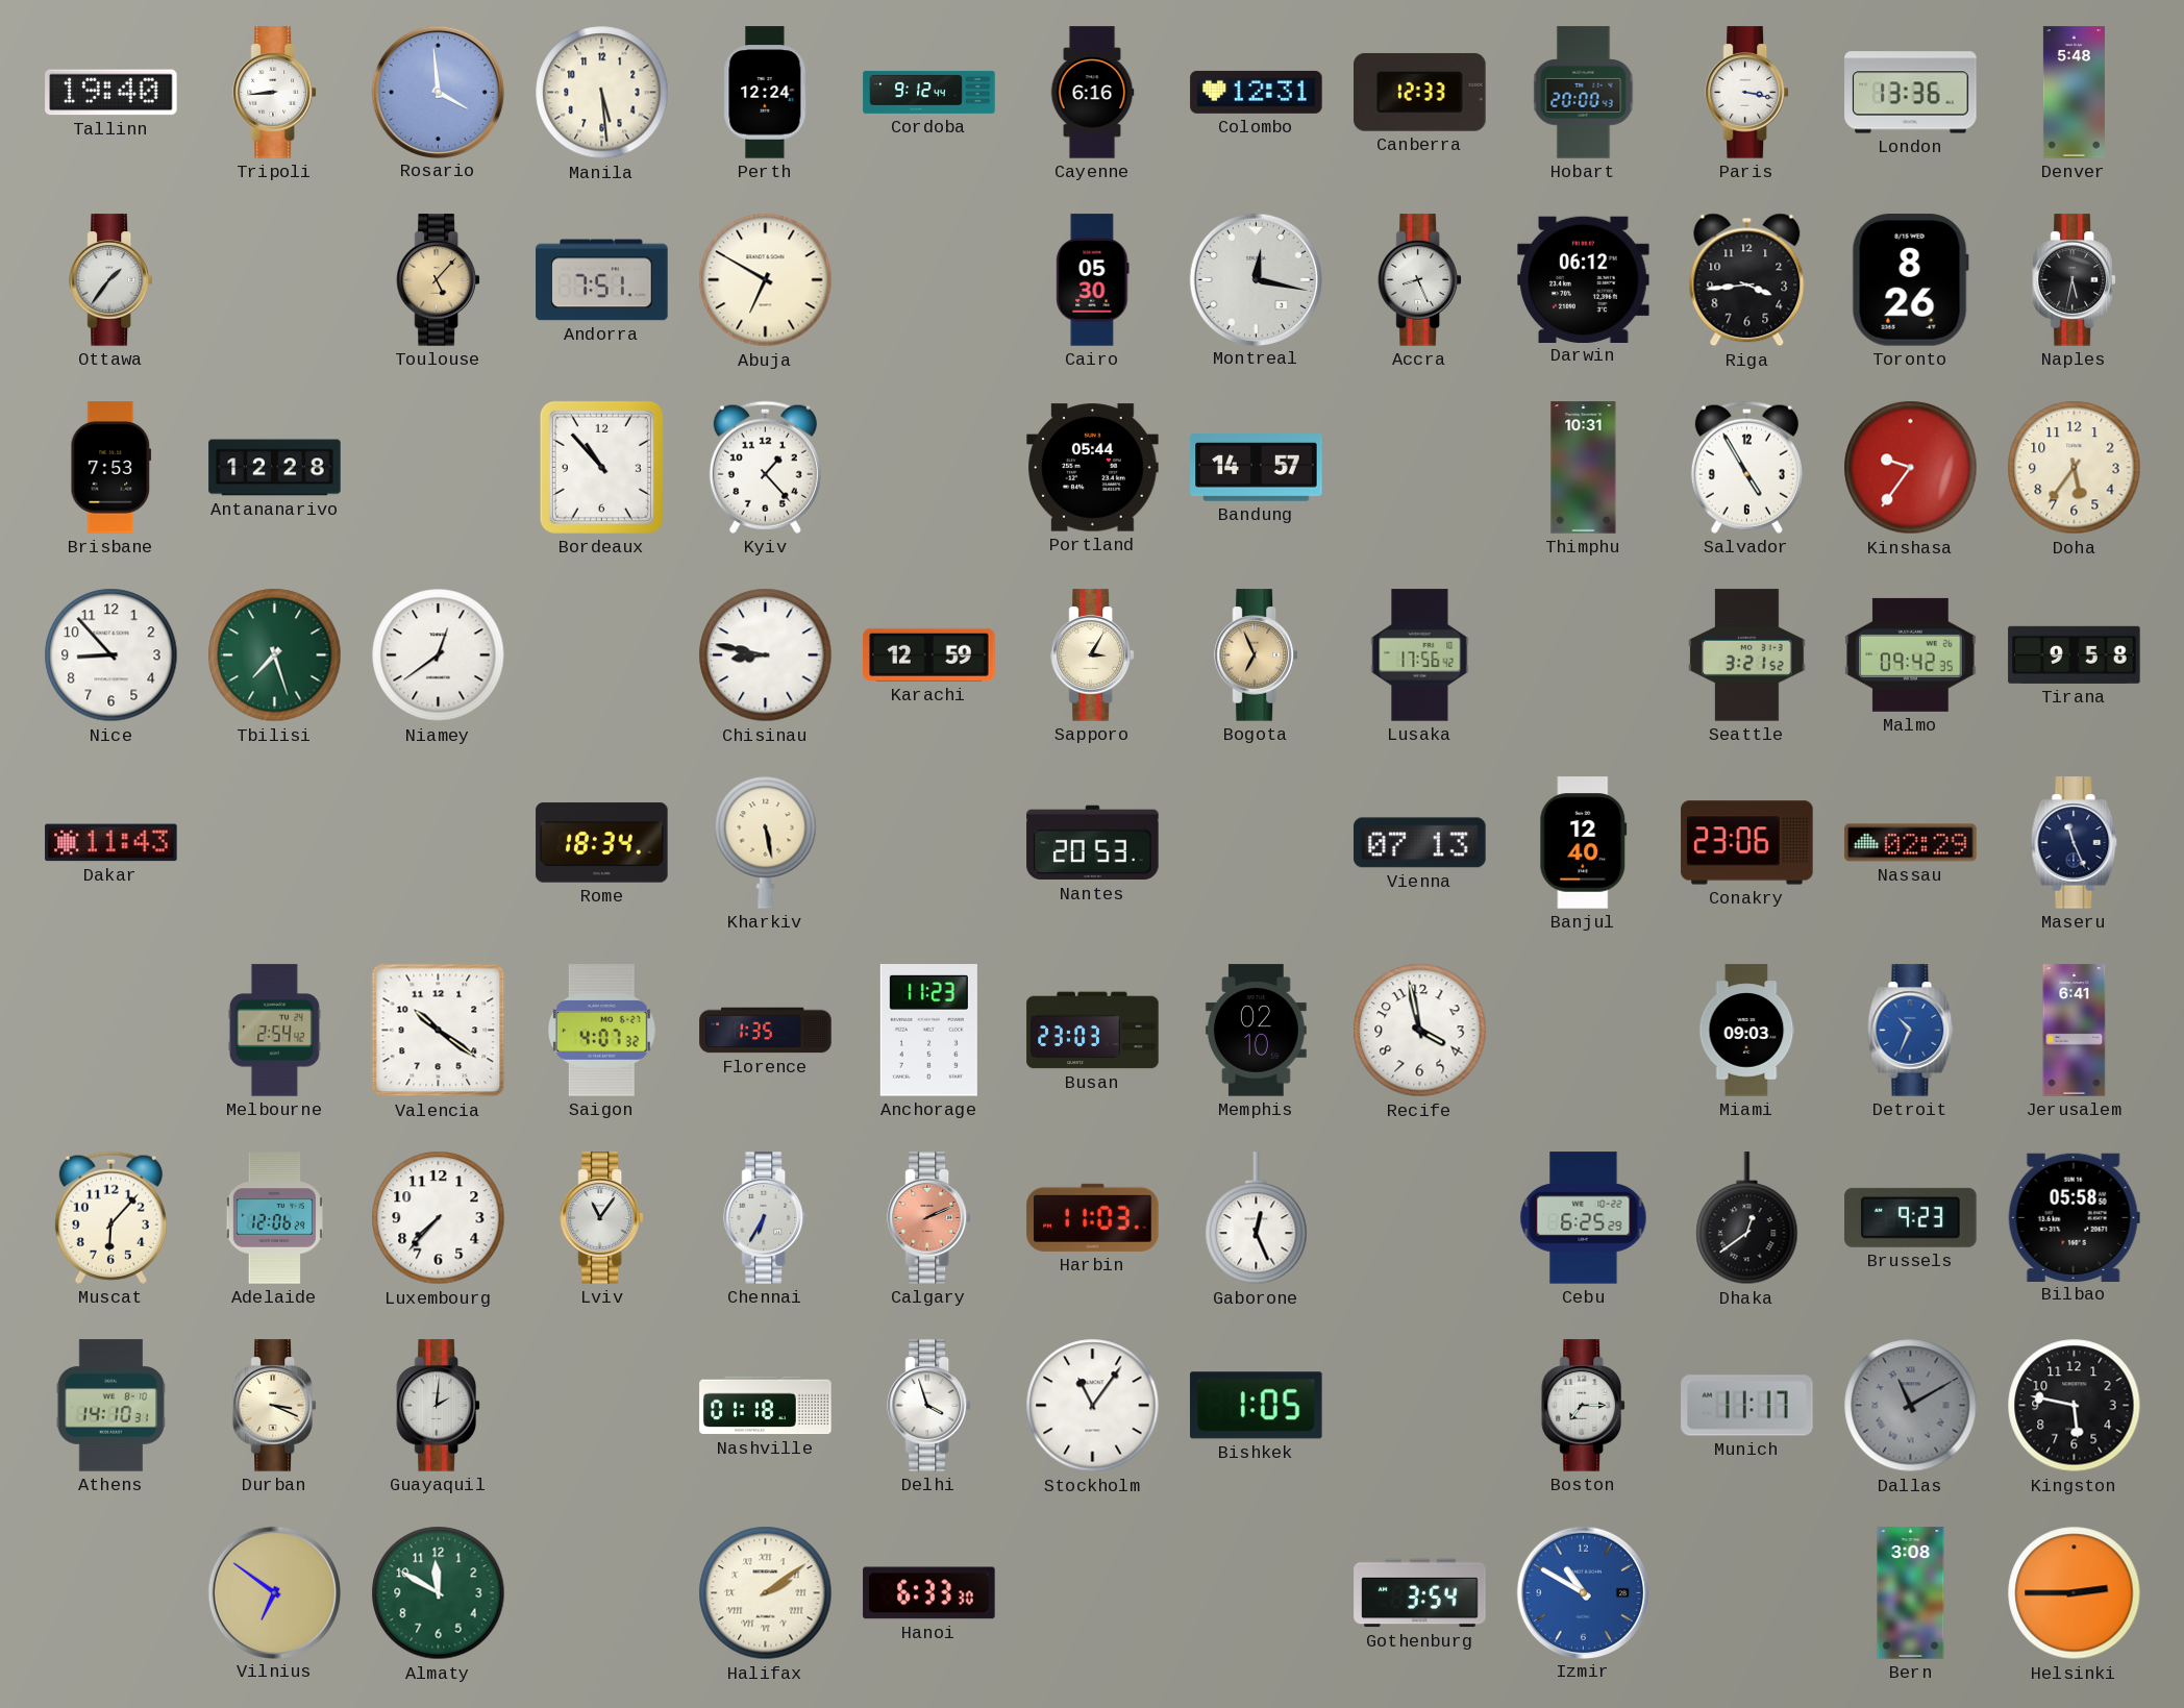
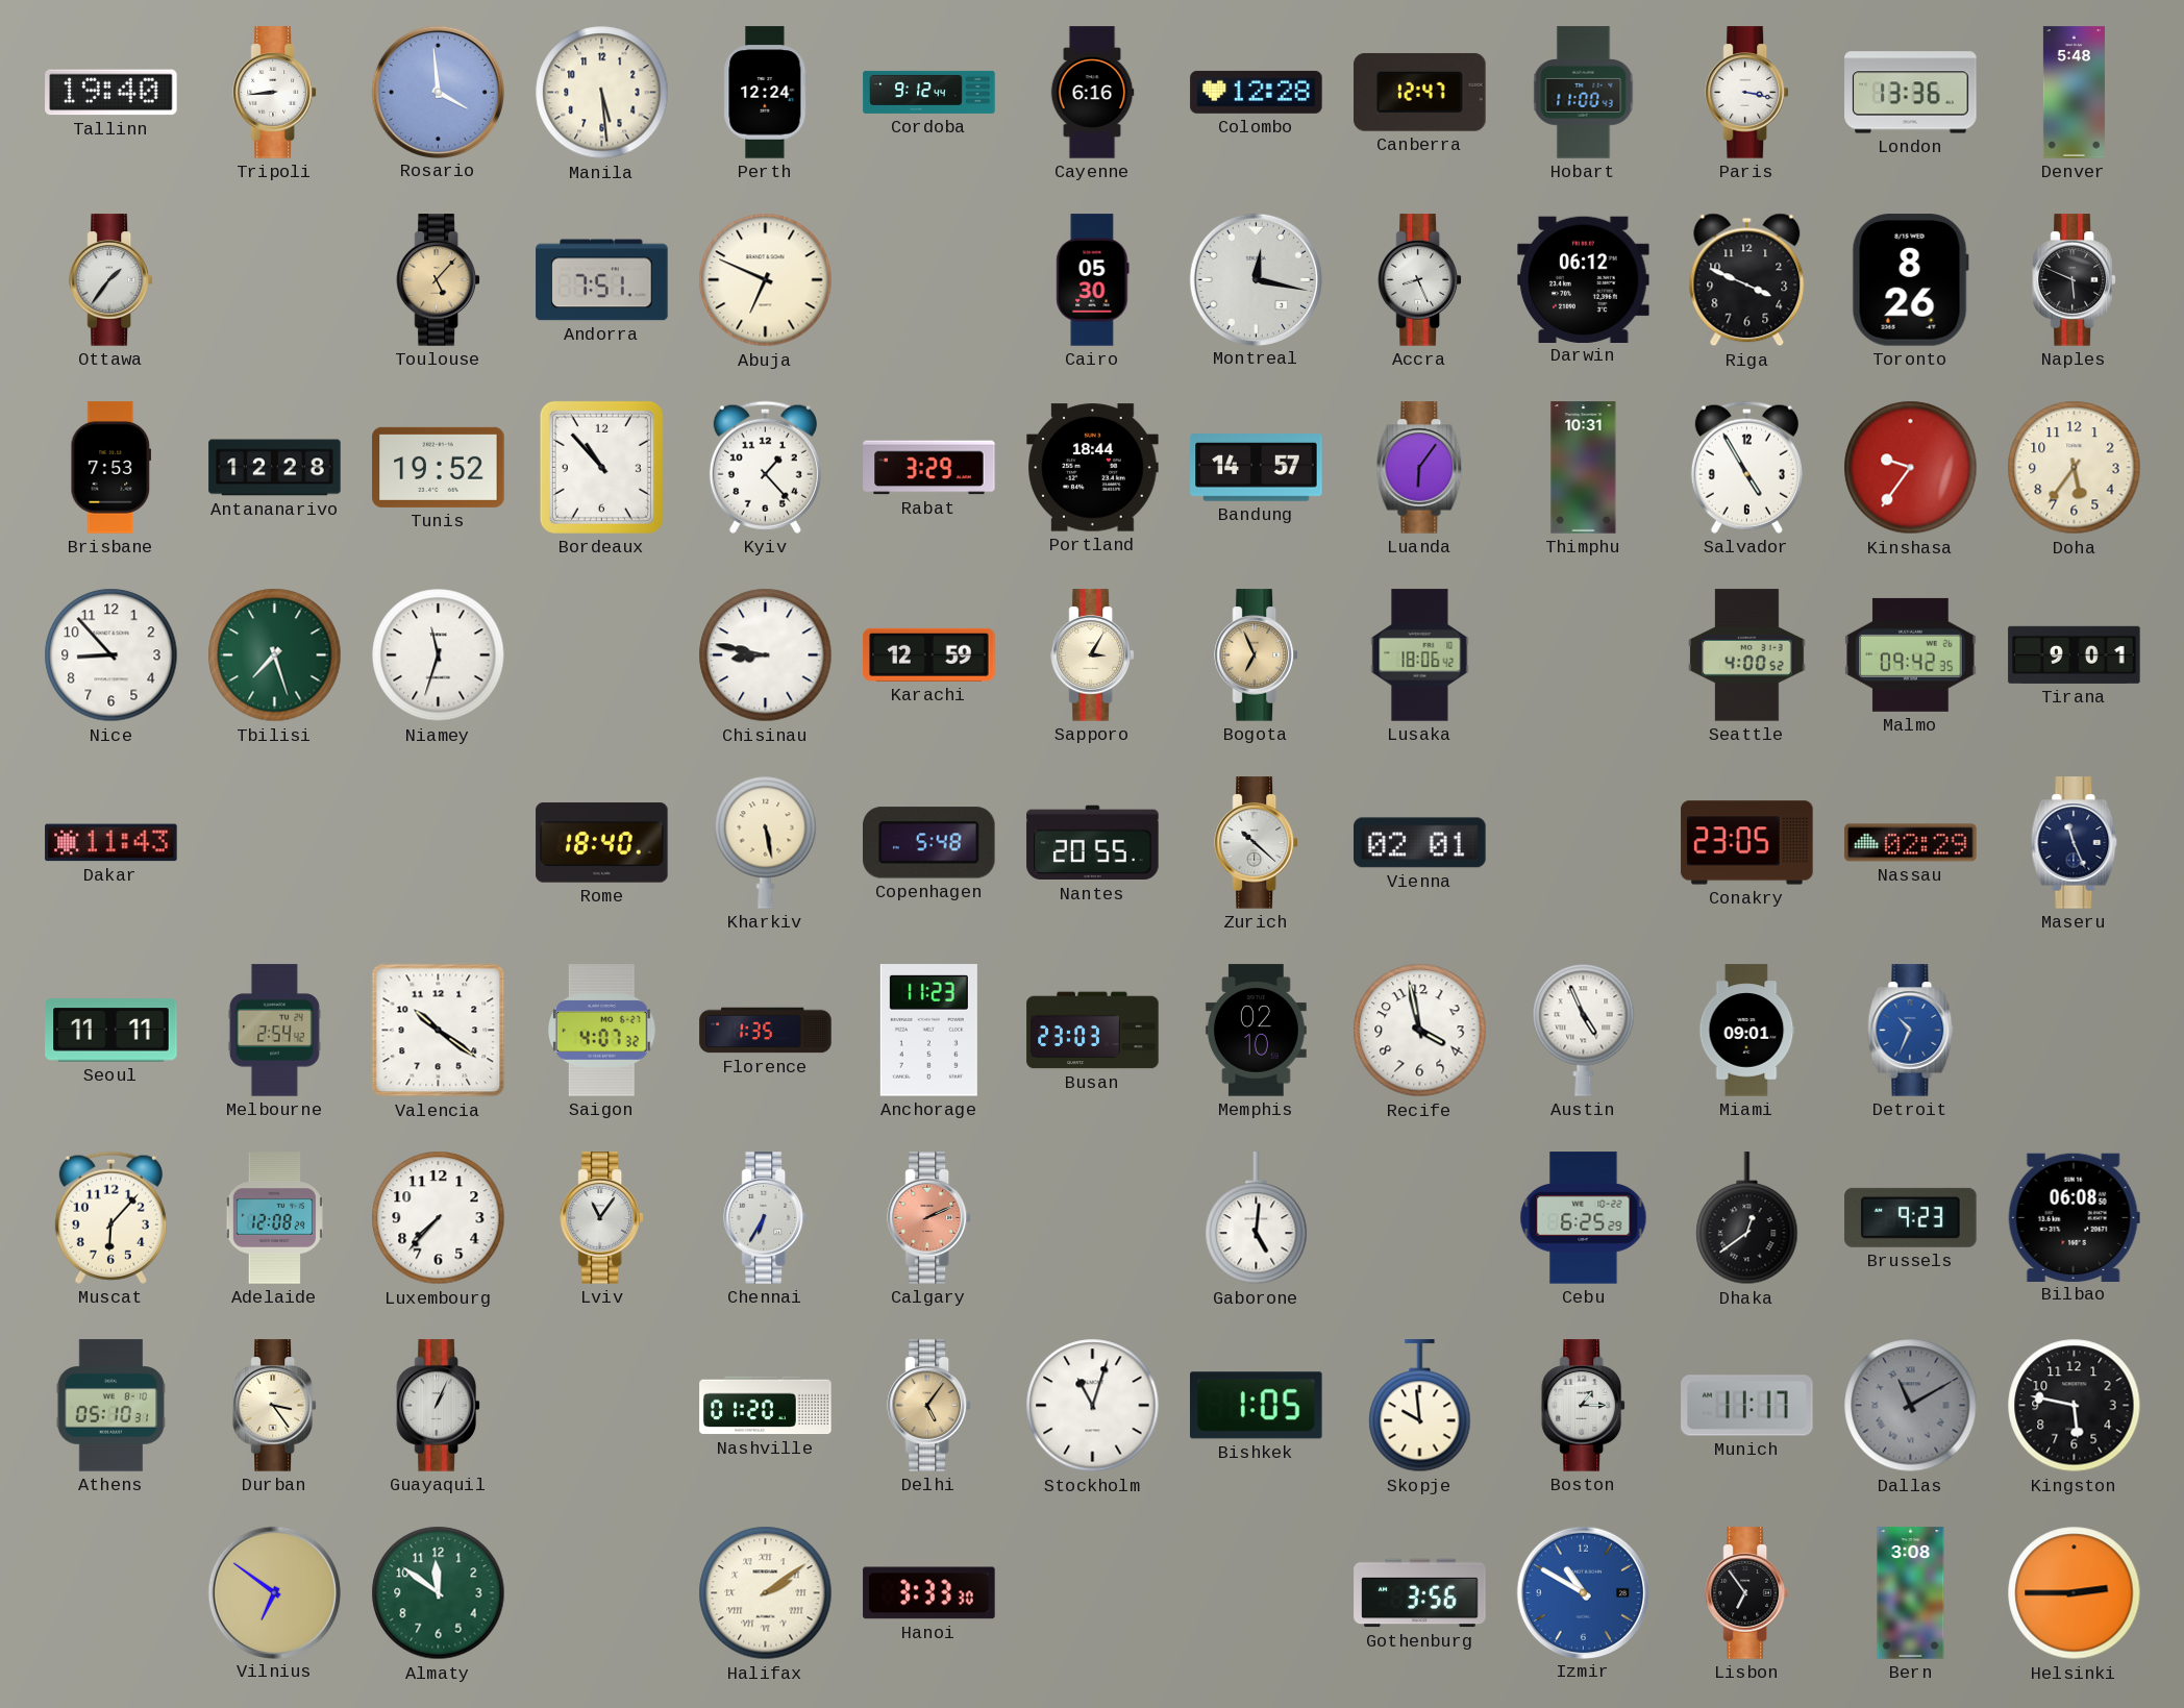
Colombo: 12:31 -> 12:28 (1257, 92)
Canberra: 12:33 -> 12:47 (1420, 92)
Hobart: 20:00 -> 11:00 (1584, 93)
Abuja: 6:50 -> 6:49 (766, 280)
Riga: 3:44 -> 3:49 (1747, 280)
Naples: 5:32 -> 5:49 (2074, 280)
Tunis: none -> 19:52 (439, 467)
Rabat: none -> 3:29 (929, 468)
Portland: 05:44 -> 18:44 (1093, 468)
Luanda: none -> 6:06 (1420, 468)
Niamey: 12:39 -> 11:33 (439, 655)
Lusaka: 17:56 -> 18:06 (1420, 655)
Seattle: 3:21 -> 4:00 (1747, 655)
Tirana: 9:58 -> 9:01 (2075, 654)
Rome: 18:34 -> 18:40 (602, 843)
Copenhagen: none -> 5:48 (929, 843)
Nantes: 20:53 -> 20:55 (1093, 843)
Zurich: none -> 10:22 (1256, 843)
Vienna: 07:13 -> 02:01 (1420, 843)
Banjul: 12:40 -> none (1584, 843)
Conakry: 23:06 -> 23:05 (1747, 843)
Seoul: none -> 11:11 (111, 1031)
Austin: none -> 4:56 (1584, 1030)
Miami: 09:03 -> 09:01 (1746, 1031)
Jerusalem: 6:41 -> none (2075, 1031)
Adelaide: 12:06 -> 12:08 (274, 1218)
Harbin: 11:03 -> none (1093, 1217)
Gaborone: 12:26 -> 5:01 (1257, 1218)
Bilbao: 05:58 -> 06:08 (2074, 1217)
Athens: 14:10 -> 05:10 (111, 1406)
Durban: 3:19 -> 3:24 (274, 1406)
Guayaquil: 2:01 -> 1:04 (438, 1406)
Nashville: 01:18 -> 01:20 (766, 1406)
Delhi: 3:57 -> 5:06 (928, 1406)
Delhi dial: white -> champagne (928, 1406)
Stockholm: 11:06 -> 11:03 (1093, 1406)
Skopje: none -> 9:59 (1420, 1406)
Boston: 7:15 -> 1:15 (1583, 1406)
Almaty: 11:50 -> 11:51 (439, 1593)
Hanoi: 6:33 -> 3:33 (929, 1593)
Gothenburg: 3:54 -> 3:56 (1420, 1593)
Lisbon: none -> 6:54 (1746, 1593)
